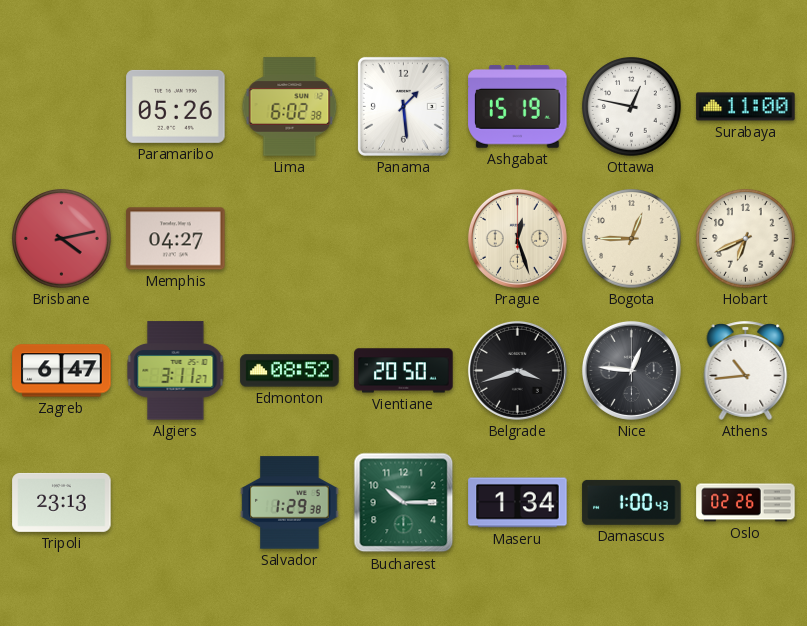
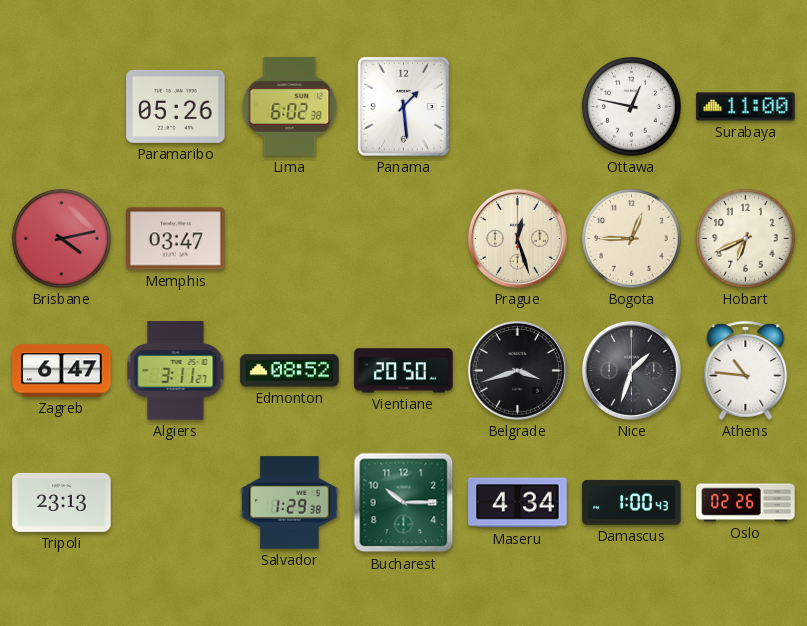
Ashgabat: 15:19 -> none (518, 107)
Memphis: 04:27 -> 03:47 (176, 239)
Nice: 12:46 -> 1:33 (631, 370)
Athens: 10:44 -> 10:46 (746, 370)
Maseru: 1:34 -> 4:34 (518, 503)
